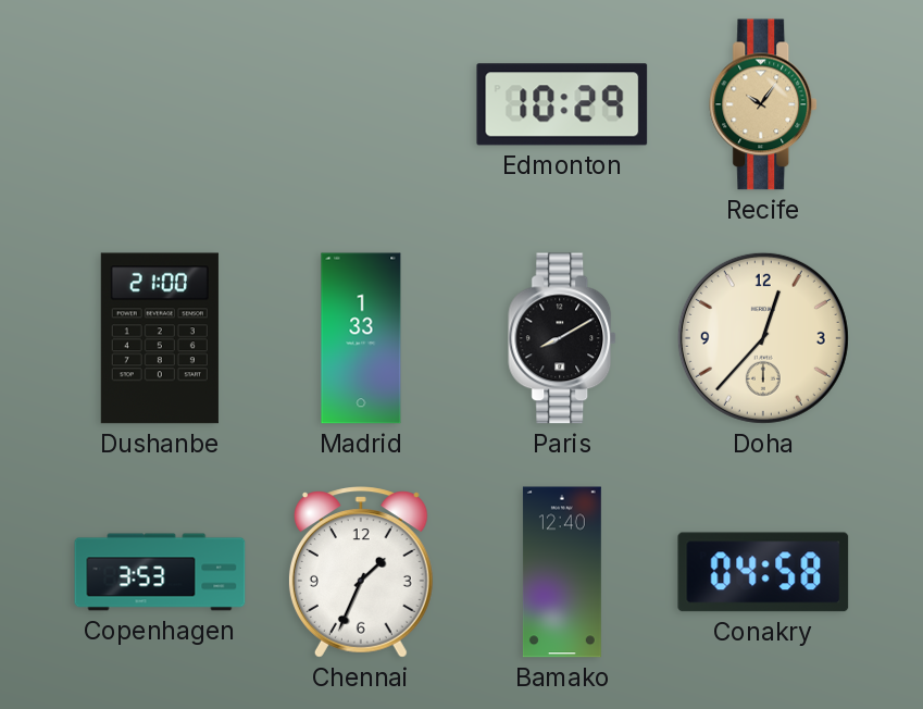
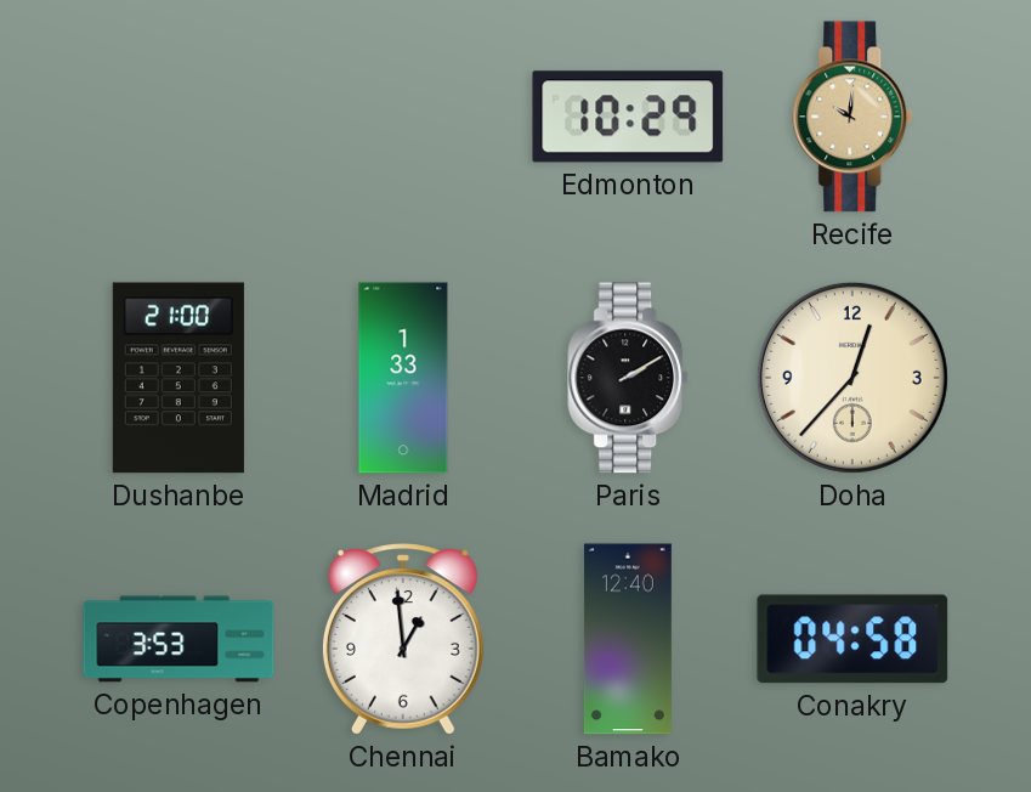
Recife: 10:06 -> 10:01 (854, 117)
Paris: 8:10 -> 2:10 (629, 378)
Chennai: 1:34 -> 12:59 (403, 639)
